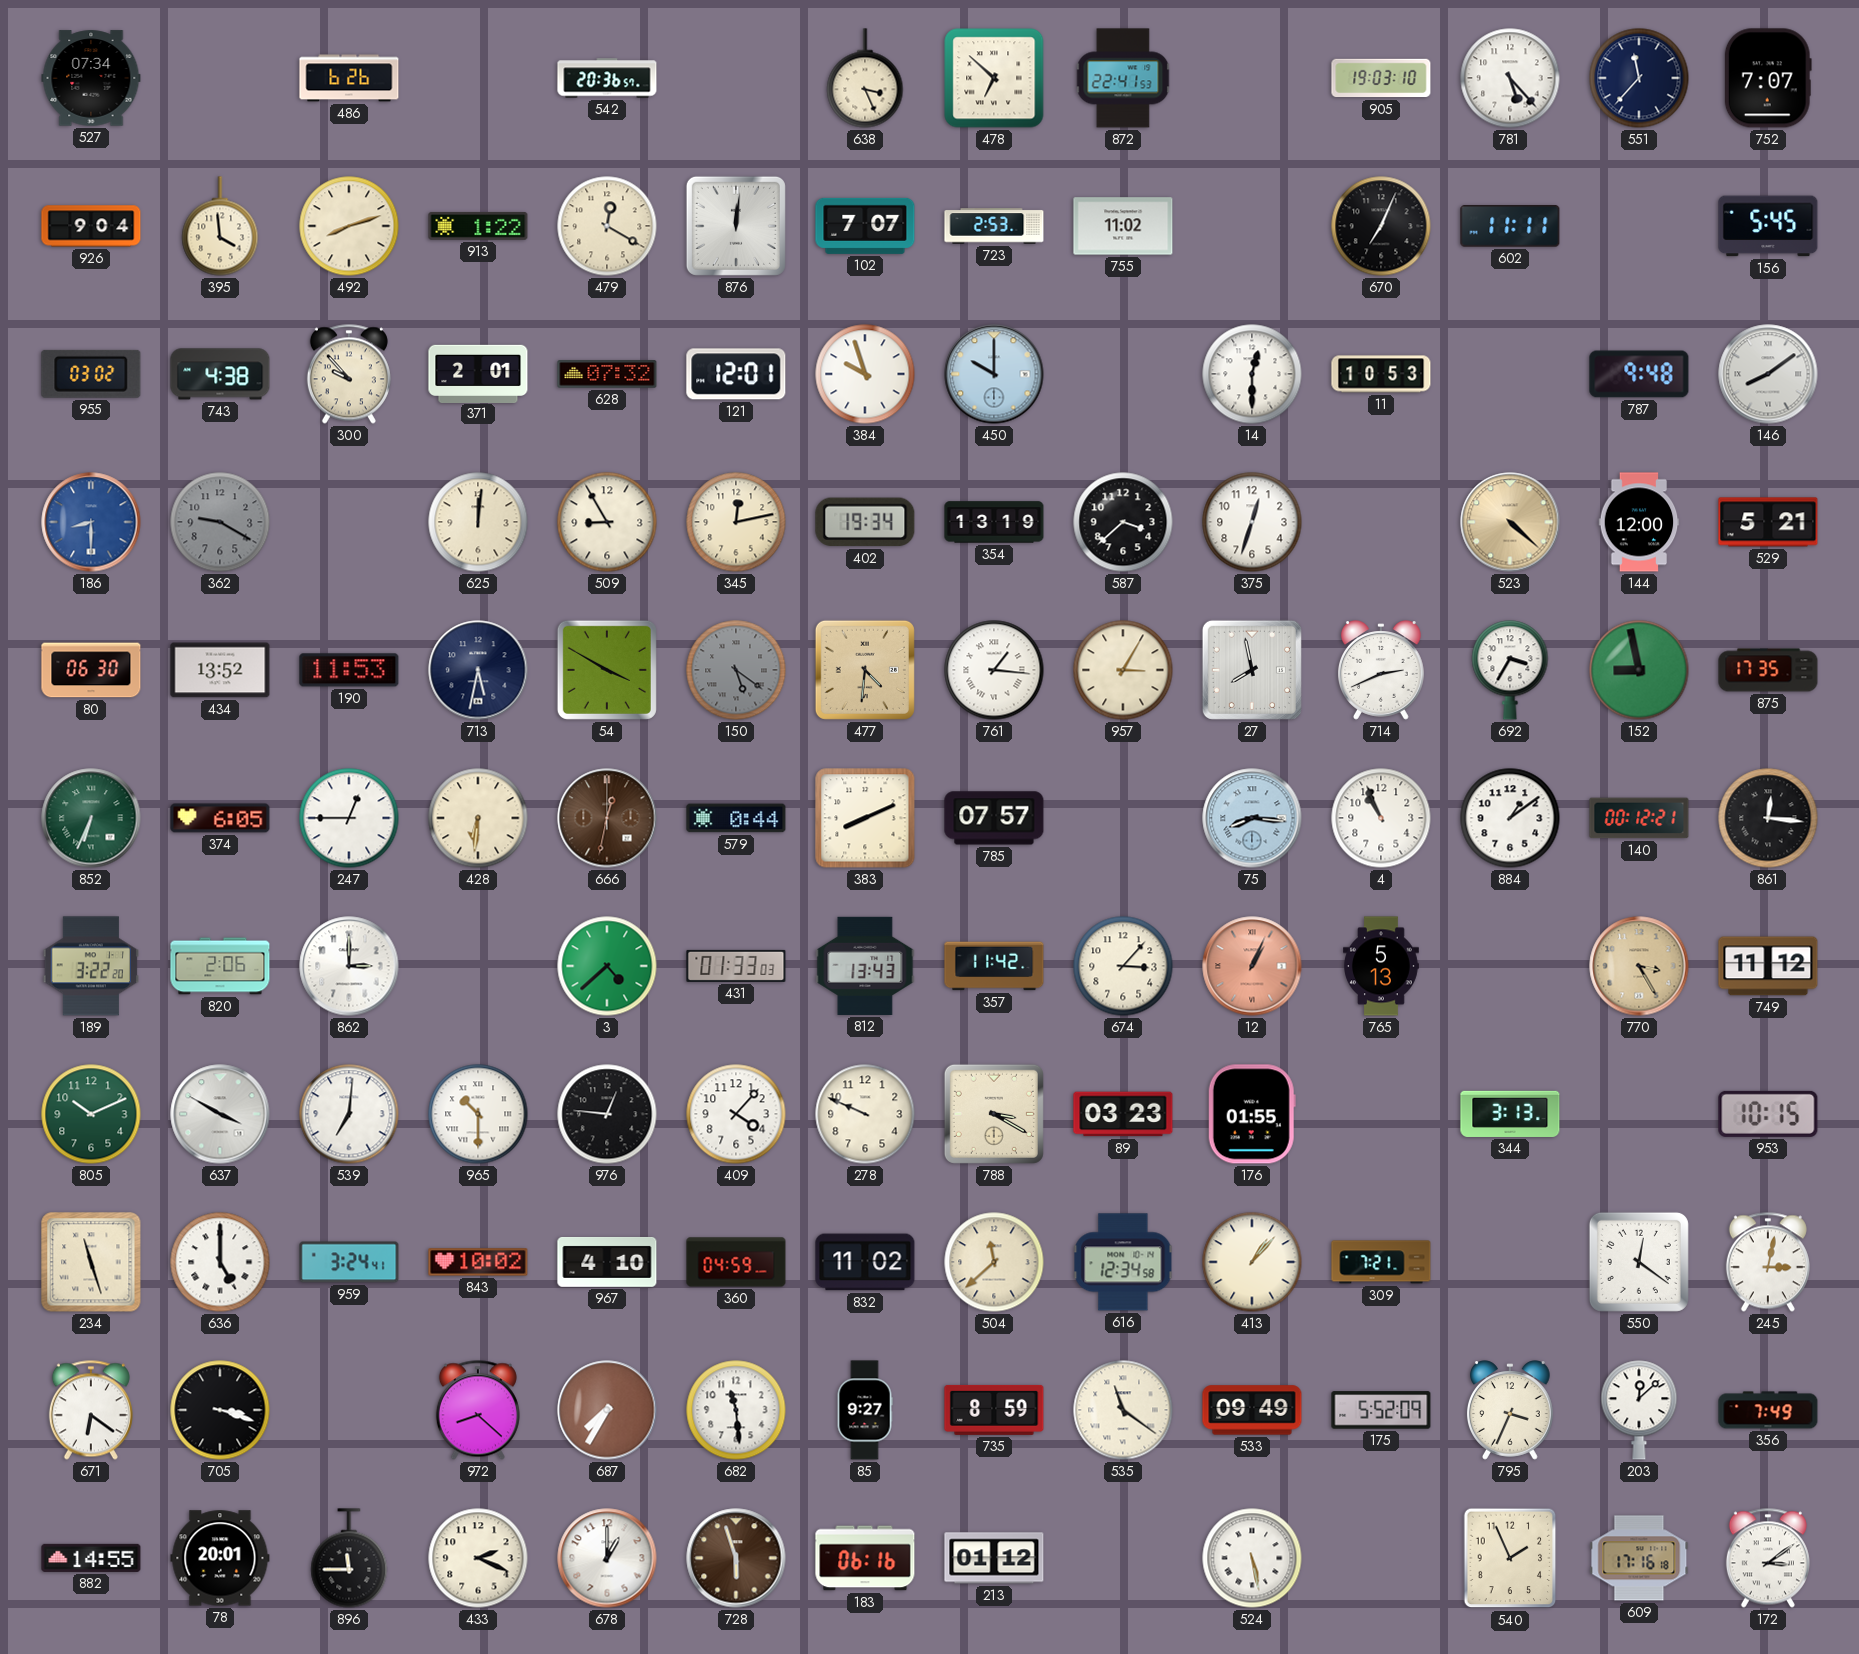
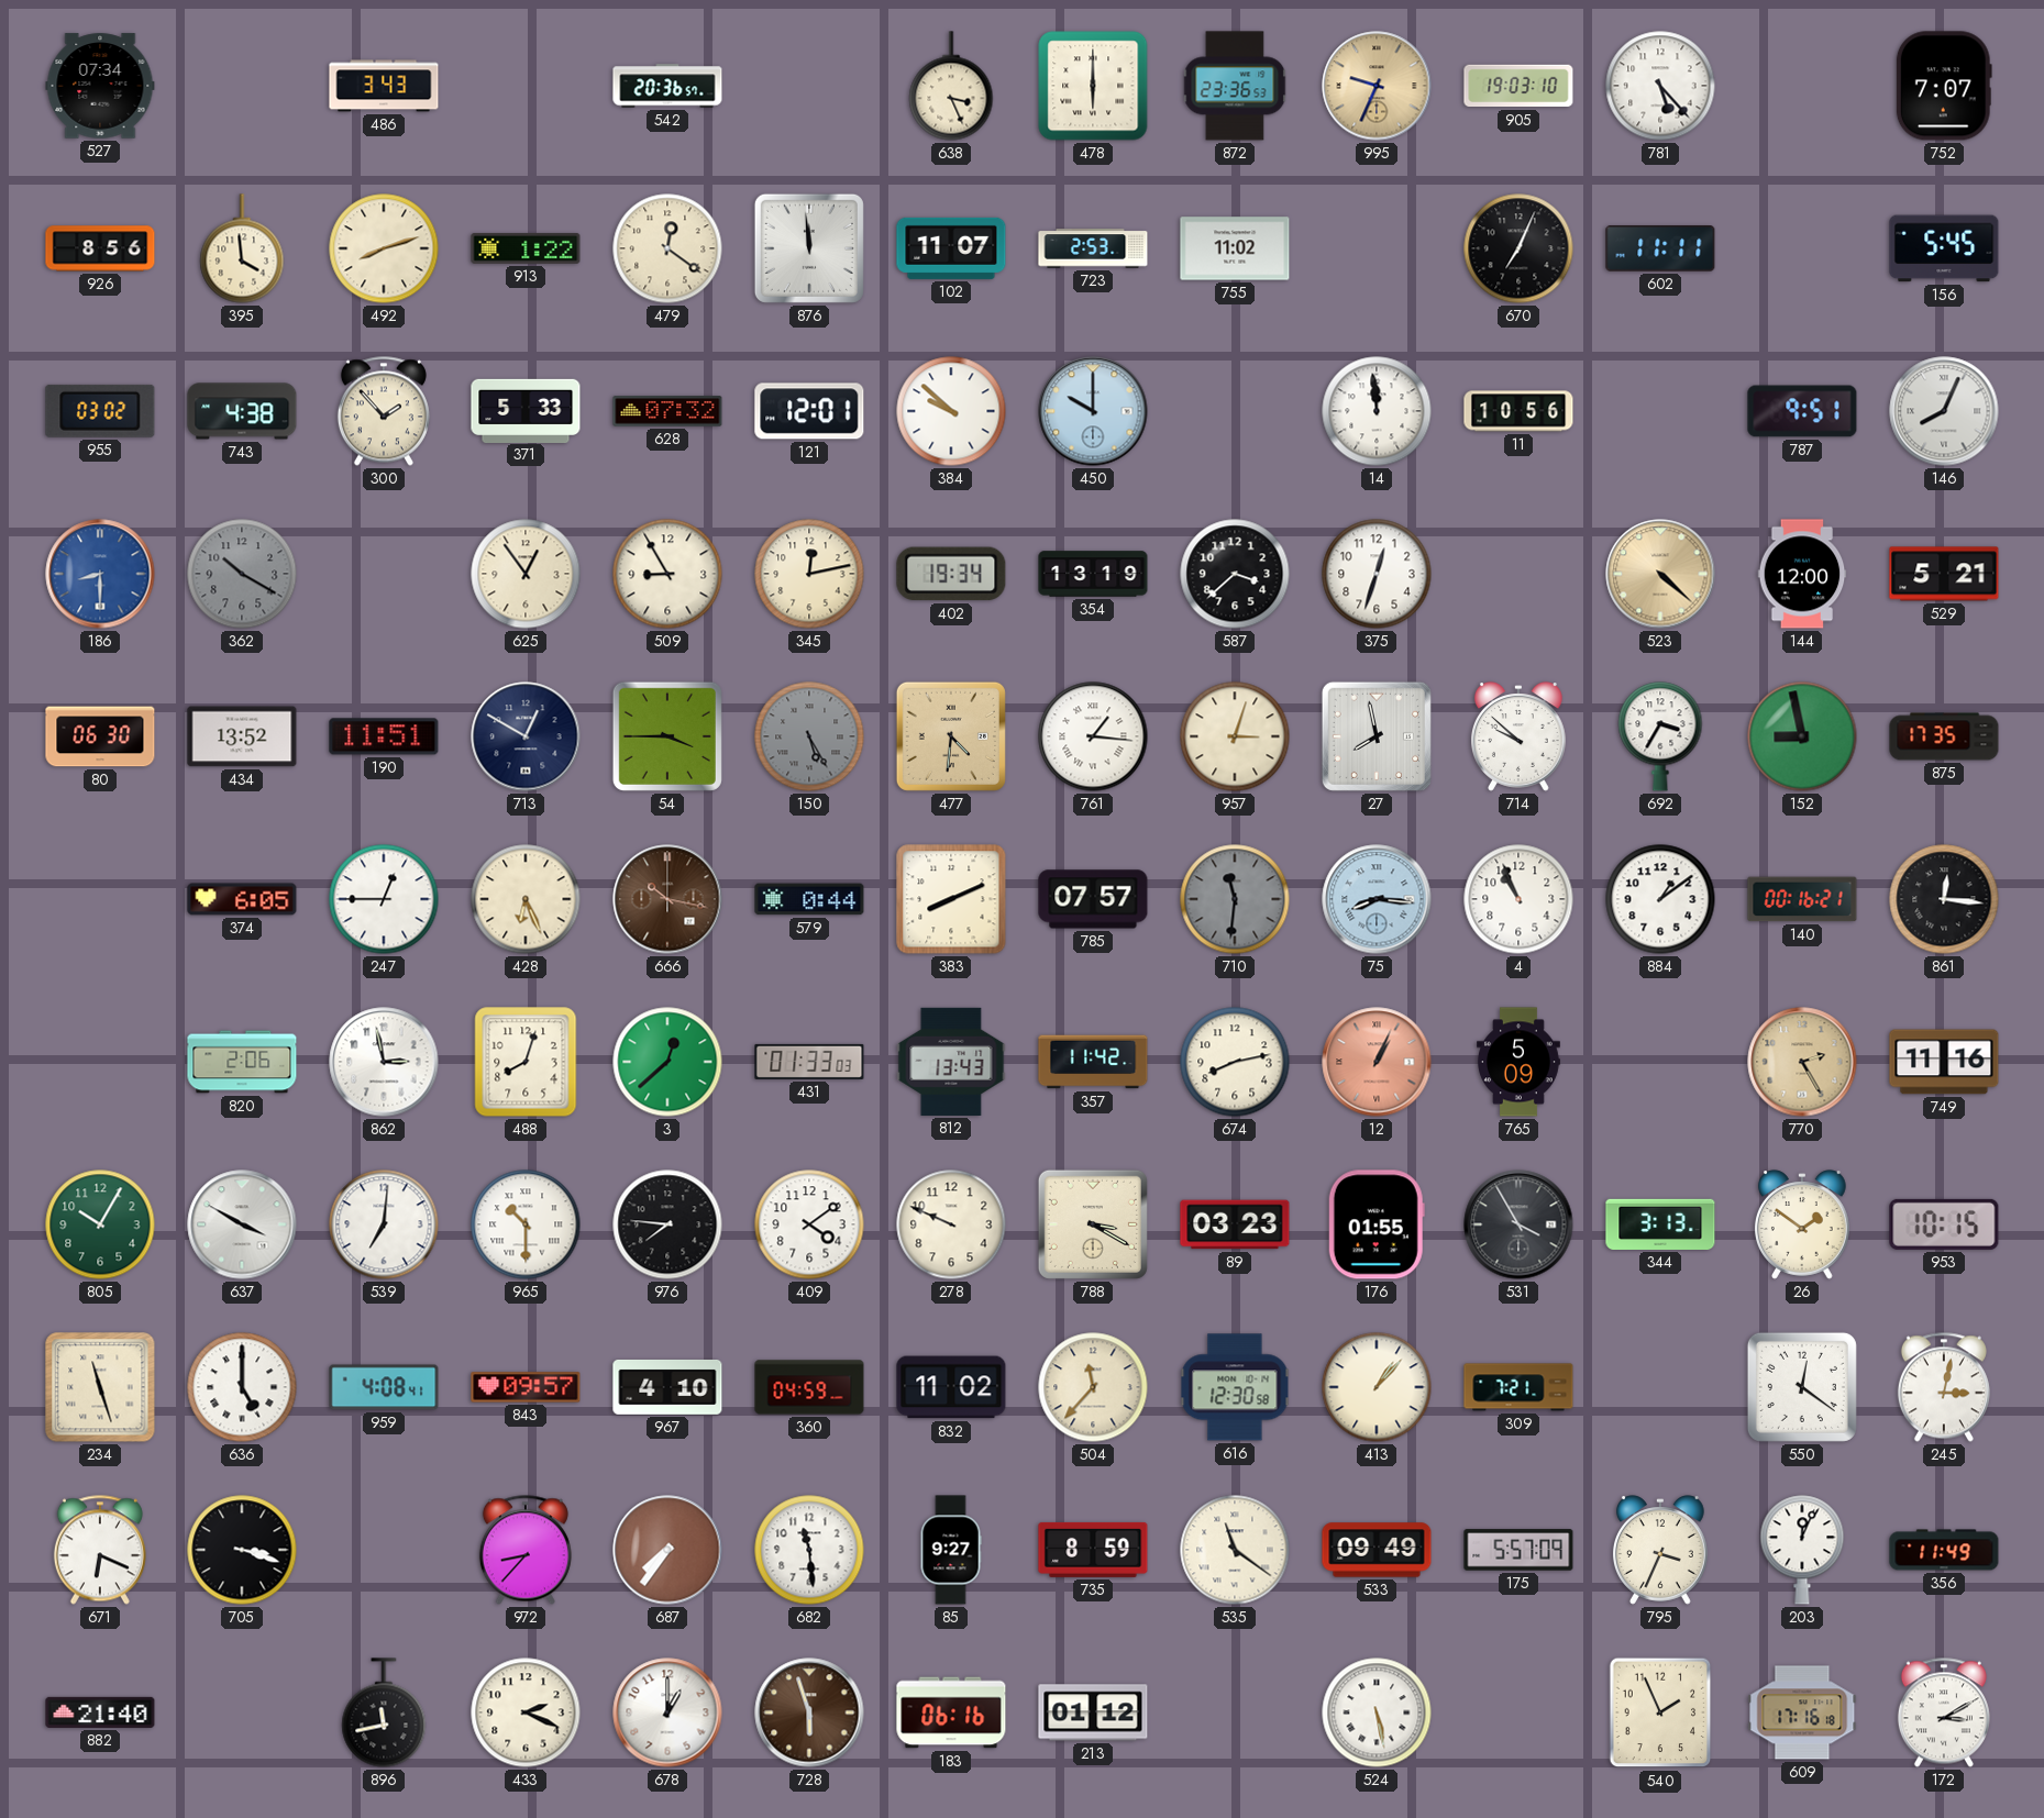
486: 6:26 -> 3:43 (384, 86)
478: 6:52 -> 6:00 (1093, 86)
872: 22:41 -> 23:36 (1235, 86)
995: none -> 9:34 (1377, 86)
551: 11:37 -> none (1639, 78)
926: 9:04 -> 8:56 (100, 248)
479: 12:20 -> 12:21 (667, 248)
876: 12:01 -> 11:59 (809, 248)
102: 7:07 -> 11:07 (951, 248)
300: 9:53 -> 1:53 (384, 411)
371: 2:01 -> 5:33 (526, 410)
384: 9:57 -> 9:52 (951, 411)
14: 12:30 -> 11:59 (1377, 411)
11: 10:53 -> 10:56 (1518, 411)
787: 9:48 -> 9:51 (1802, 411)
146: 8:09 -> 8:04 (1944, 411)
362: 9:20 -> 10:20 (242, 574)
625: 12:01 -> 12:54 (526, 574)
190: 11:53 -> 11:51 (384, 736)
713: 5:32 -> 12:50 (526, 736)
54: 3:50 -> 3:45 (667, 736)
150: 5:21 -> 5:25 (809, 736)
957: 3:05 -> 3:03 (1235, 736)
714: 2:41 -> 9:52 (1518, 736)
852: 6:34 -> none (91, 818)
428: 6:31 -> 6:26 (526, 899)
666: 12:32 -> 10:17 (667, 899)
710: none -> 11:31 (1235, 899)
140: 00:12 -> 00:16 (1802, 899)
189: 3:22 -> none (90, 966)
862: 3:00 -> 2:58 (384, 1062)
488: none -> 8:03 (526, 1062)
3: 4:38 -> 12:38 (667, 1062)
674: 3:07 -> 8:13 (1235, 1062)
765: 5:13 -> 5:09 (1520, 1062)
770: 3:25 -> 2:25 (1802, 1062)
749: 11:12 -> 11:16 (1944, 1062)
805: 10:11 -> 10:05 (100, 1224)
976: 12:46 -> 7:46 (667, 1224)
409: 4:07 -> 4:09 (809, 1224)
531: none -> 3:55 (1518, 1224)
26: none -> 1:51 (1802, 1224)
959: 3:24 -> 4:08 (384, 1387)
843: 10:02 -> 09:57 (526, 1387)
504: 11:38 -> 11:37 (1093, 1387)
616: 12:34 -> 12:30 (1235, 1387)
671: 6:21 -> 6:19 (100, 1550)
972: 8:22 -> 8:37 (526, 1550)
687: 7:35 -> 7:36 (667, 1550)
175: 5:52 -> 5:57 (1518, 1550)
203: 12:08 -> 12:04 (1802, 1550)
356: 7:49 -> 11:49 (1944, 1550)
882: 14:55 -> 21:40 (100, 1712)
78: 20:01 -> none (220, 1558)
896: 11:45 -> 11:43 (384, 1712)
172: 3:09 -> 3:10 (1944, 1712)
